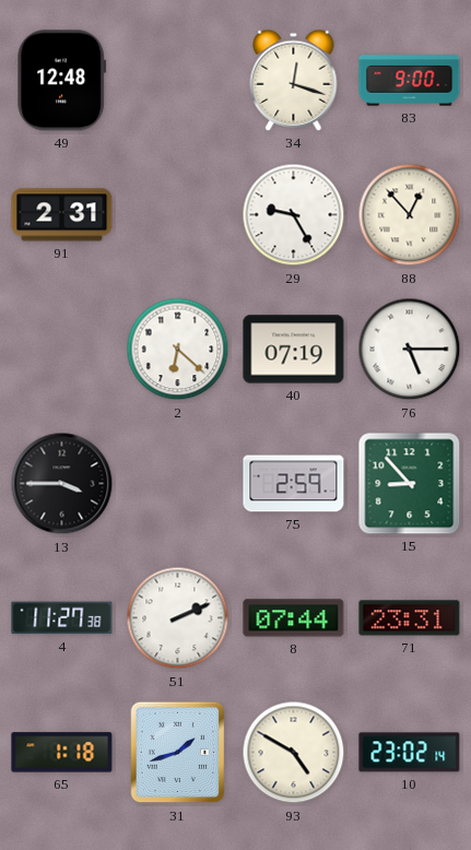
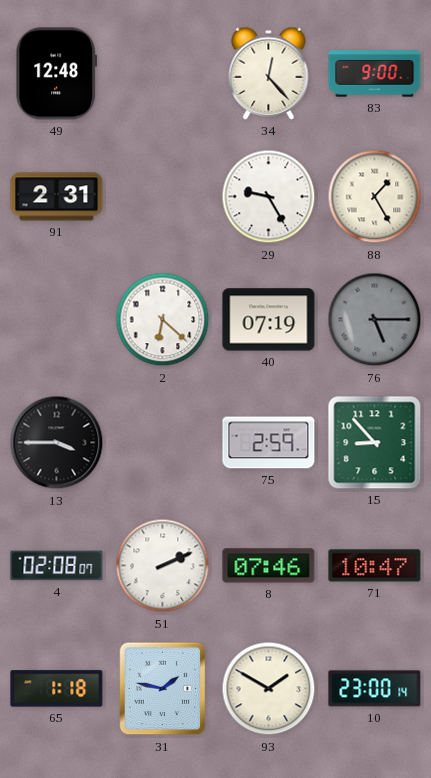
34: 12:18 -> 12:23 (269, 73)
88: 12:53 -> 1:25 (375, 197)
76 dial: white -> grey (375, 320)
4: 11:27 -> 02:08 (57, 566)
8: 07:44 -> 07:46 (269, 566)
71: 23:31 -> 10:47 (375, 566)
31: 1:42 -> 1:47 (163, 689)
93: 4:50 -> 1:50 (269, 689)
10: 23:02 -> 23:00 (375, 689)
